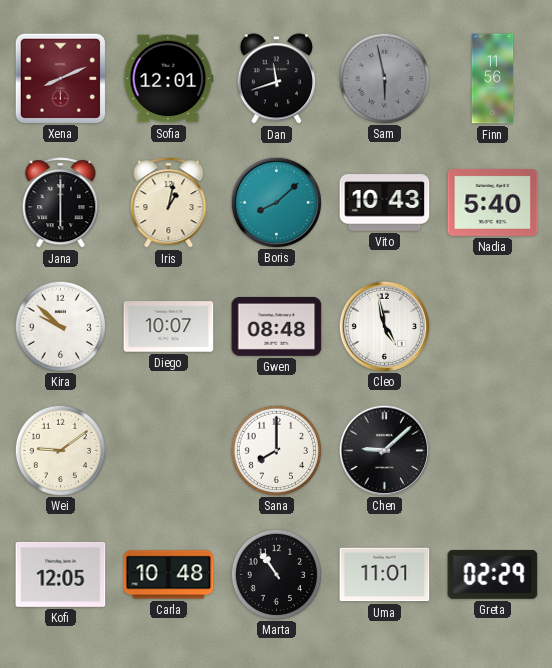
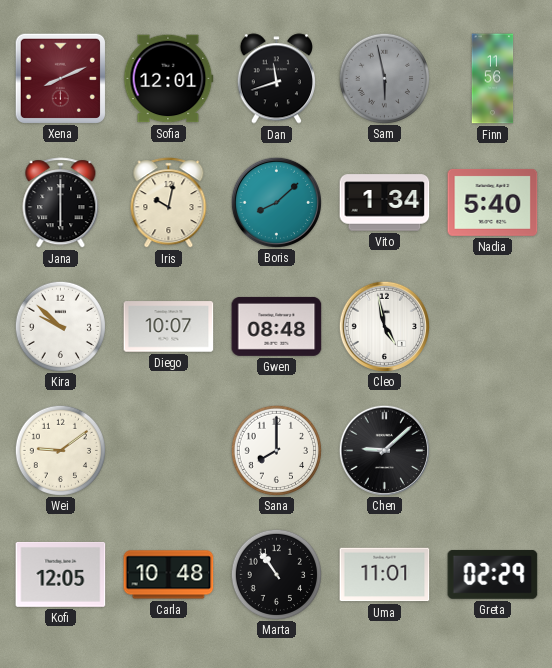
Iris: 1:02 -> 10:02 (169, 203)
Vito: 10:43 -> 1:34 (385, 203)
